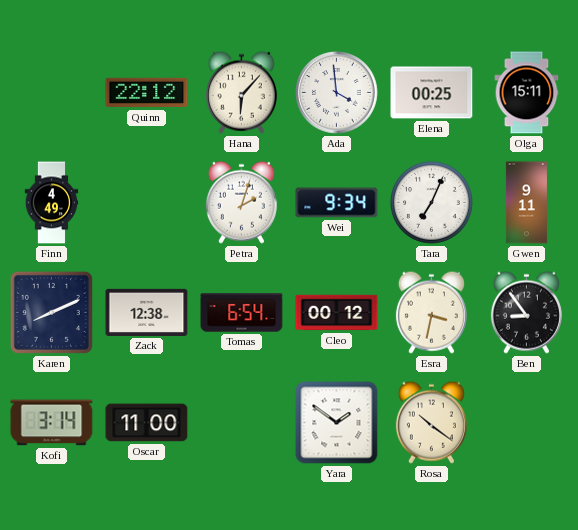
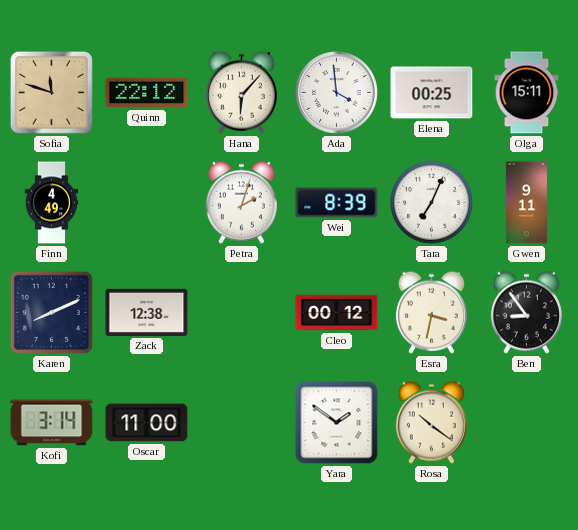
Sofia: none -> 11:48 (51, 92)
Wei: 9:34 -> 8:39 (337, 203)
Tomas: 6:54 -> none (242, 313)
